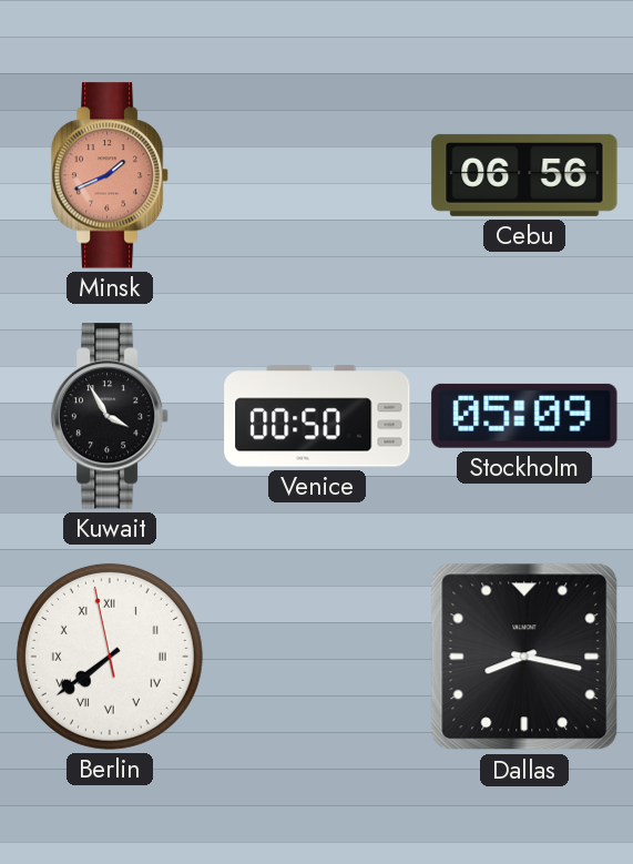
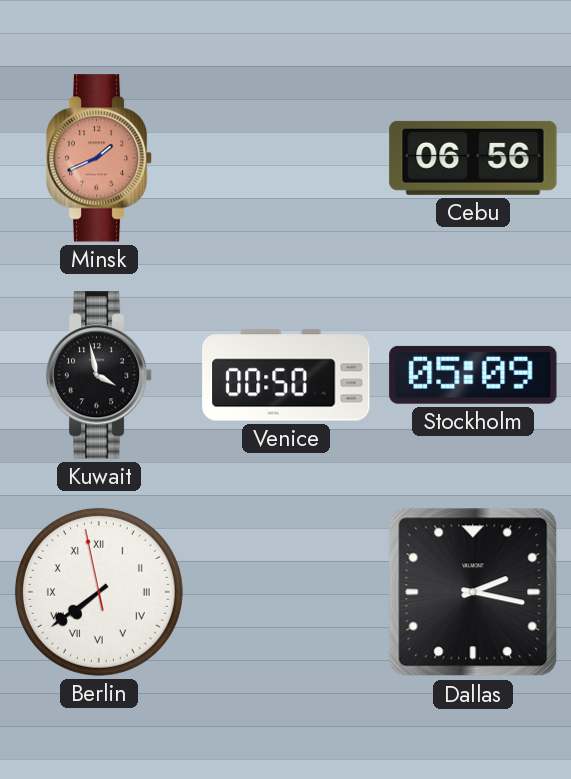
Kuwait: 3:55 -> 3:58 (99, 375)
Dallas: 8:17 -> 2:17 (473, 592)
